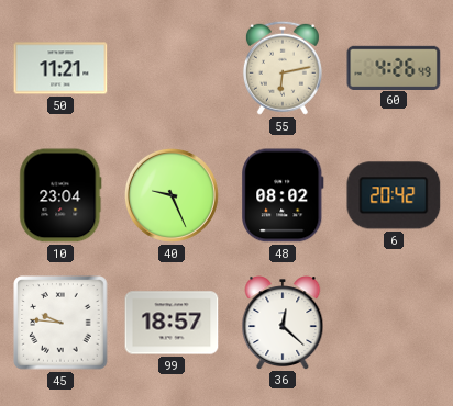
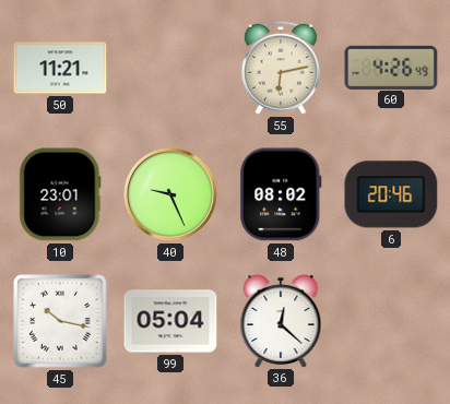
10: 23:04 -> 23:01 (60, 194)
6: 20:42 -> 20:46 (391, 194)
45: 9:46 -> 10:17 (60, 321)
99: 18:57 -> 05:04 (170, 321)
